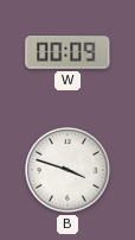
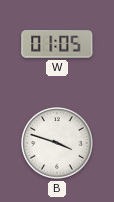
W: 00:09 -> 01:05 (57, 44)
